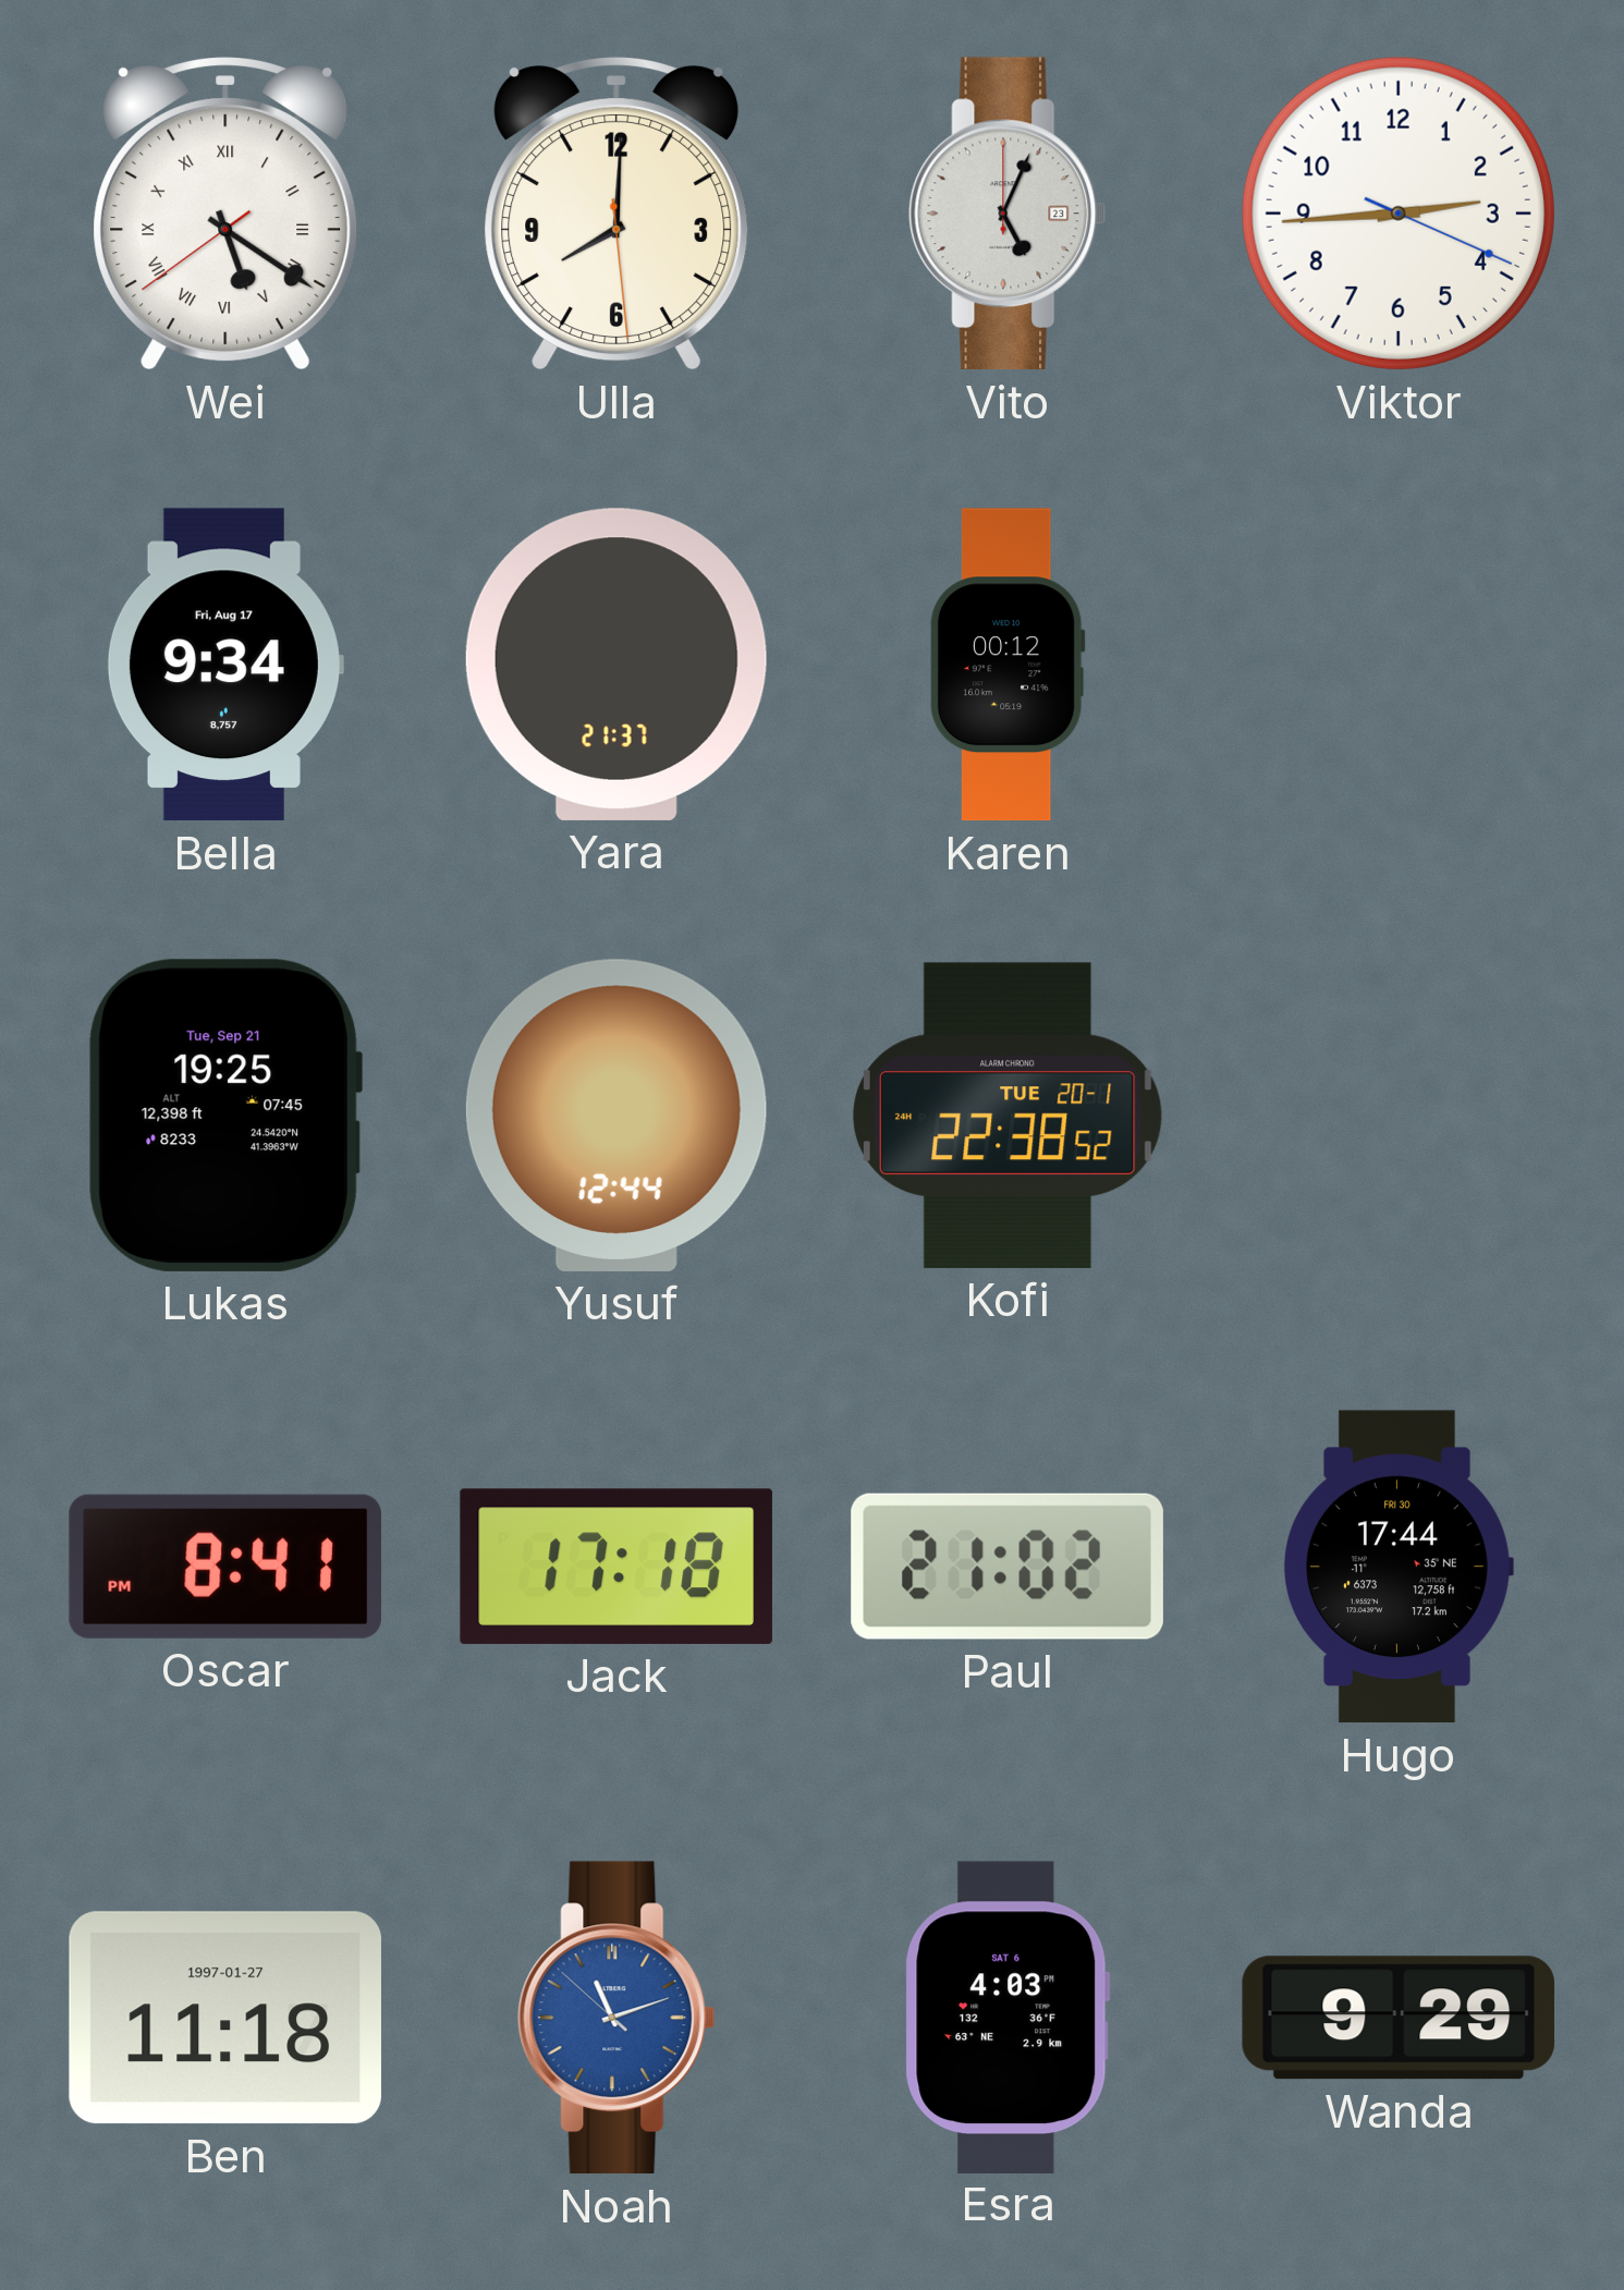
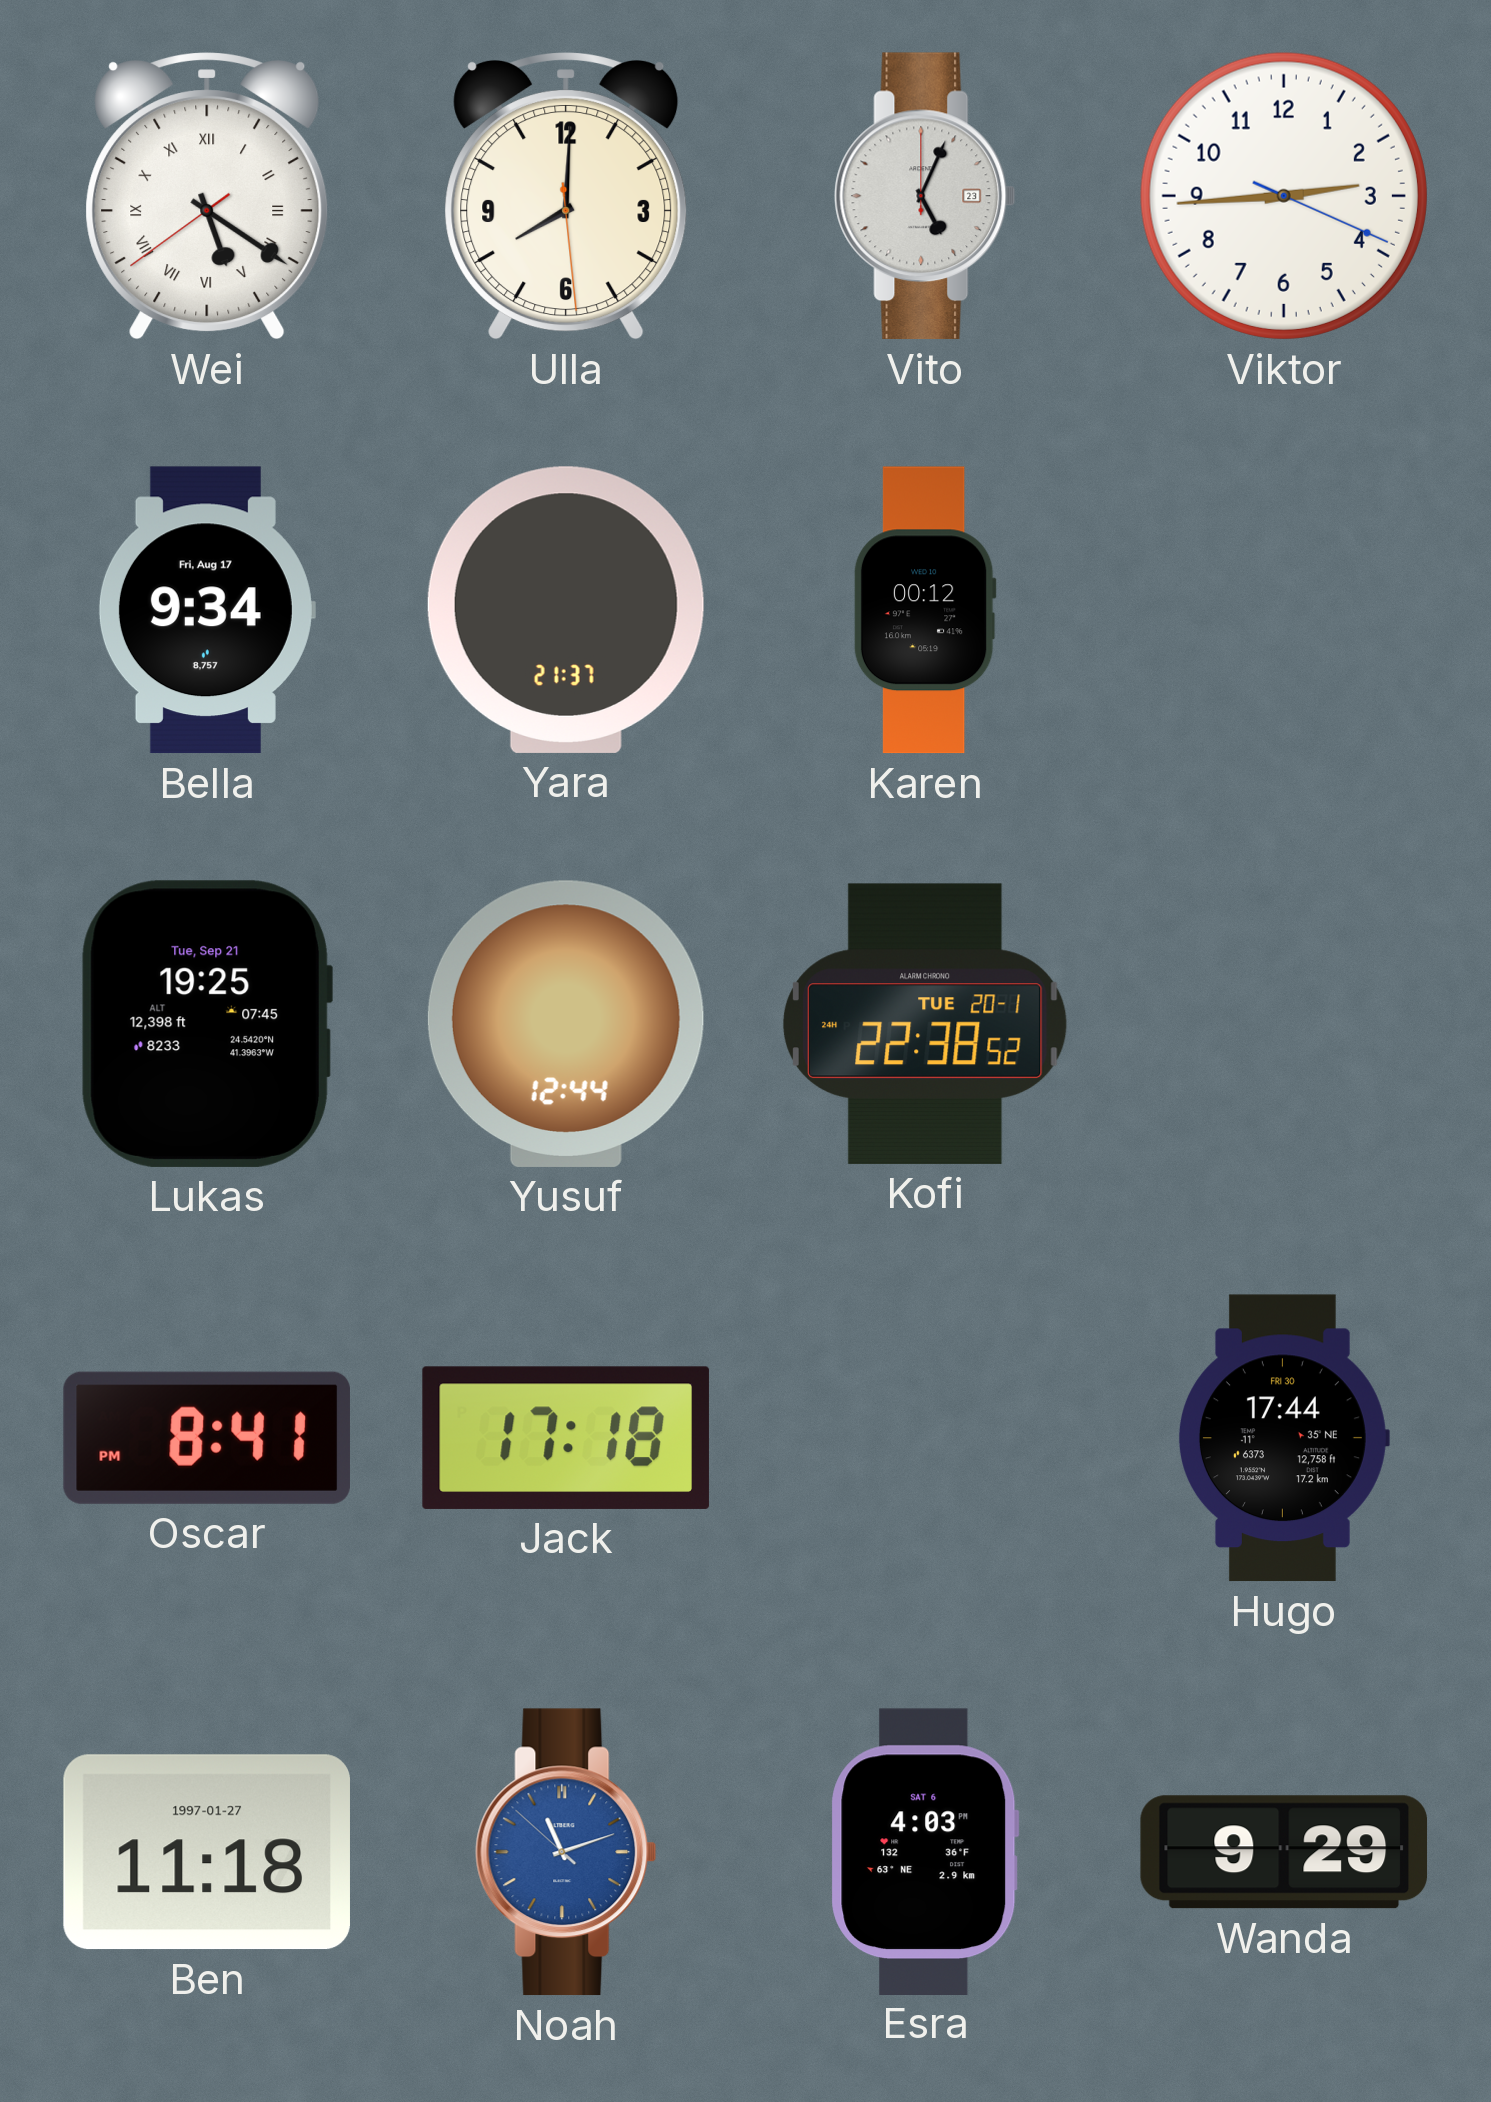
Paul: 21:02 -> none (1008, 1567)
